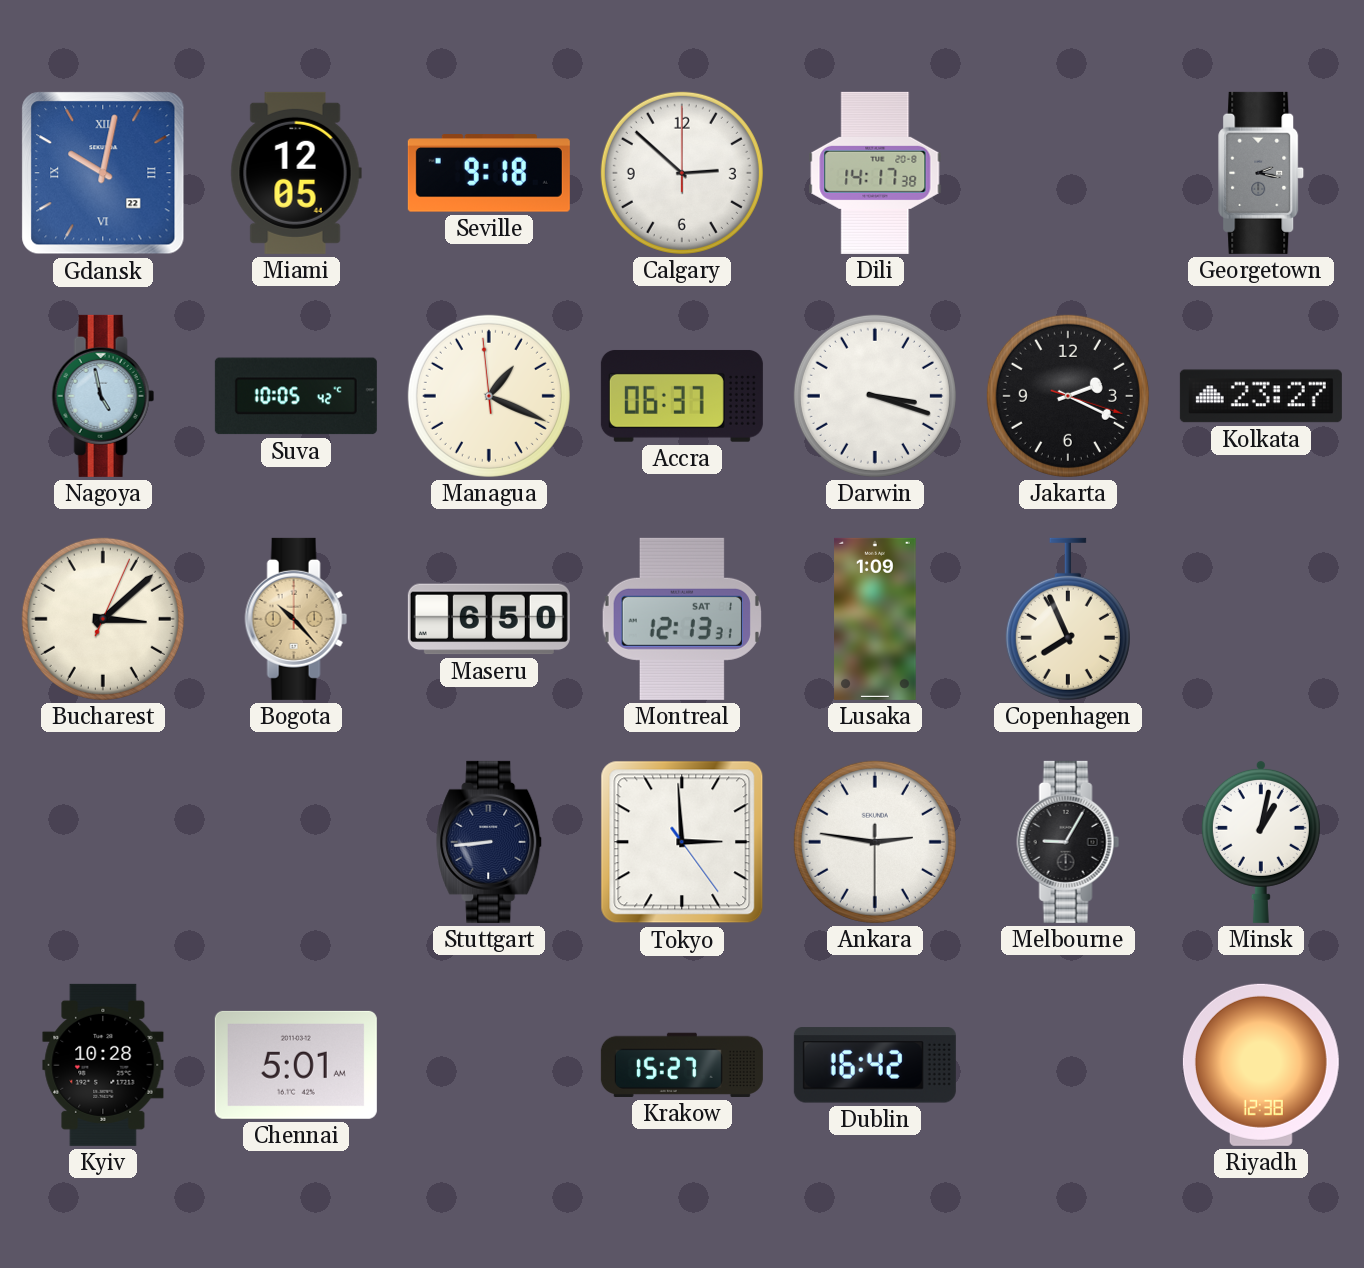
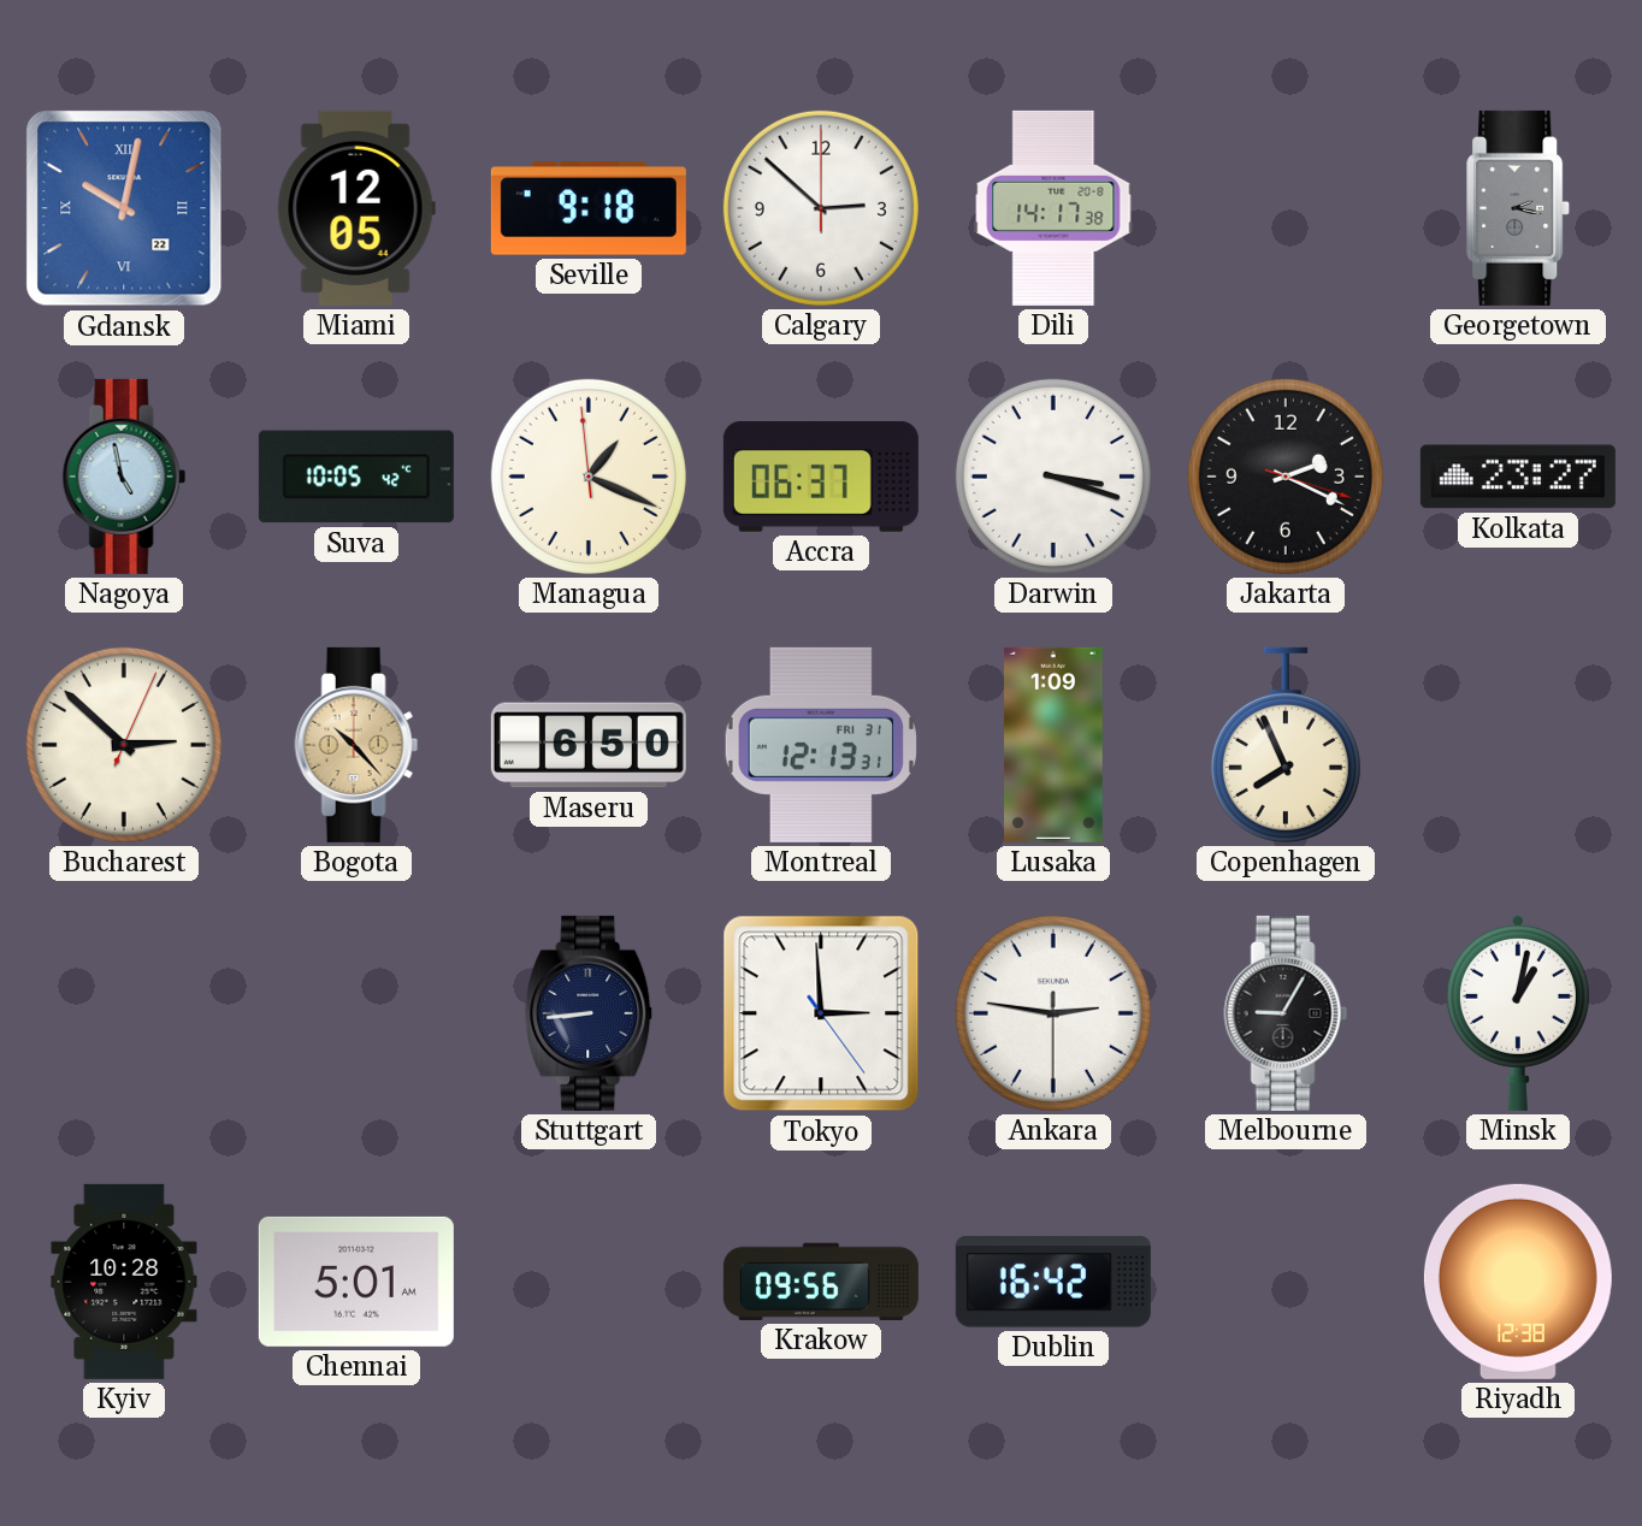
Bucharest: 3:08 -> 2:52 (124, 745)
Montreal date: SAT 1 -> FRI 31 (821, 745)
Krakow: 15:27 -> 09:56 (821, 1282)
